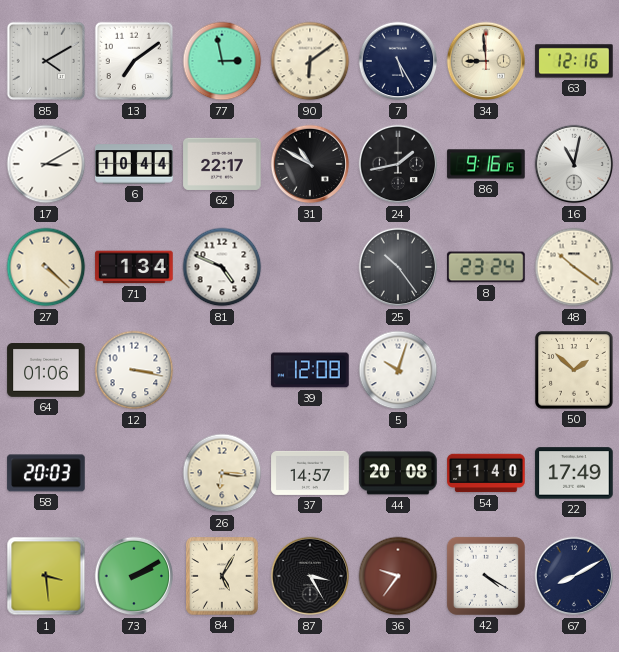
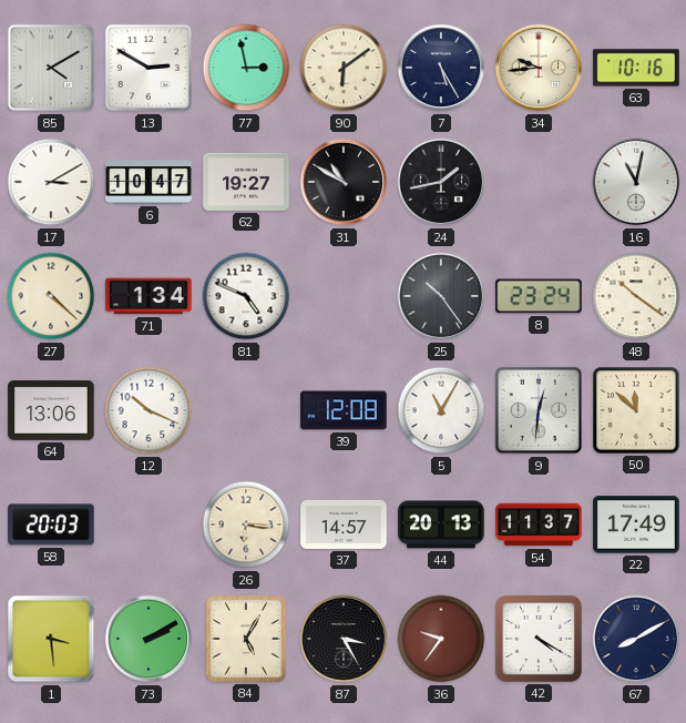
13: 7:09 -> 2:50 (149, 68)
34: 8:59 -> 9:44 (539, 68)
63: 12:16 -> 10:16 (636, 68)
6: 10:44 -> 10:47 (149, 182)
62: 22:17 -> 19:27 (246, 182)
86: 9:16 -> none (486, 164)
64: 01:06 -> 13:06 (51, 411)
12: 3:17 -> 10:19 (149, 410)
5: 10:03 -> 11:05 (441, 410)
9: none -> 12:31 (539, 410)
50: 1:52 -> 11:52 (636, 410)
44: 20:08 -> 20:13 (441, 525)
54: 11:40 -> 11:37 (539, 525)
